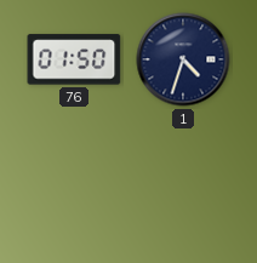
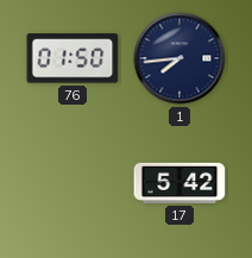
1: 4:33 -> 7:44 (179, 58)
17: none -> 5:42 (179, 183)
